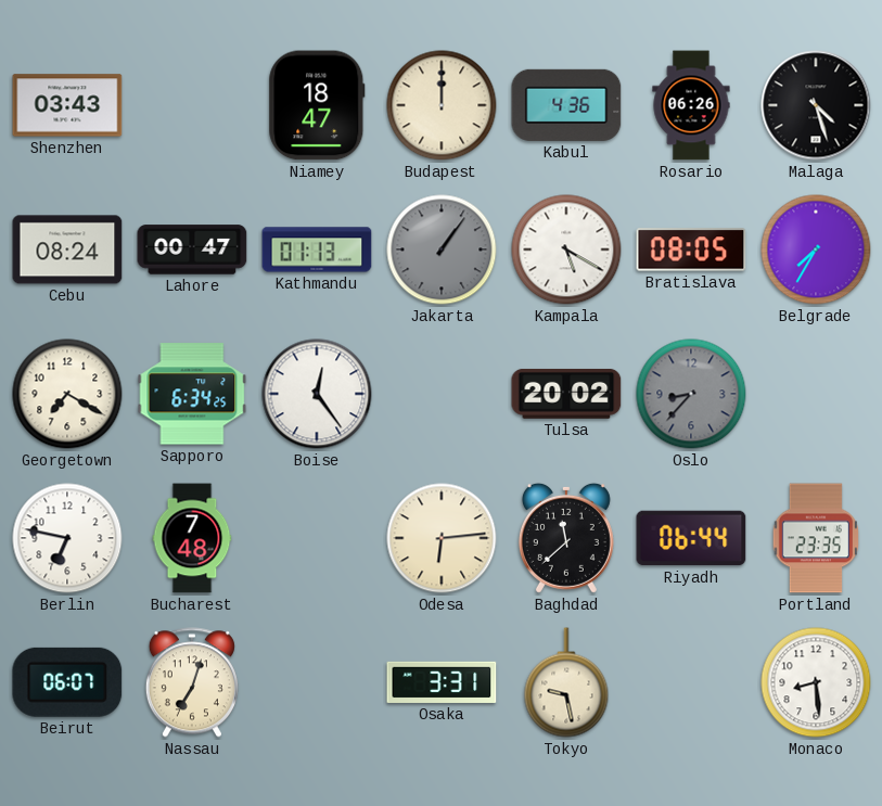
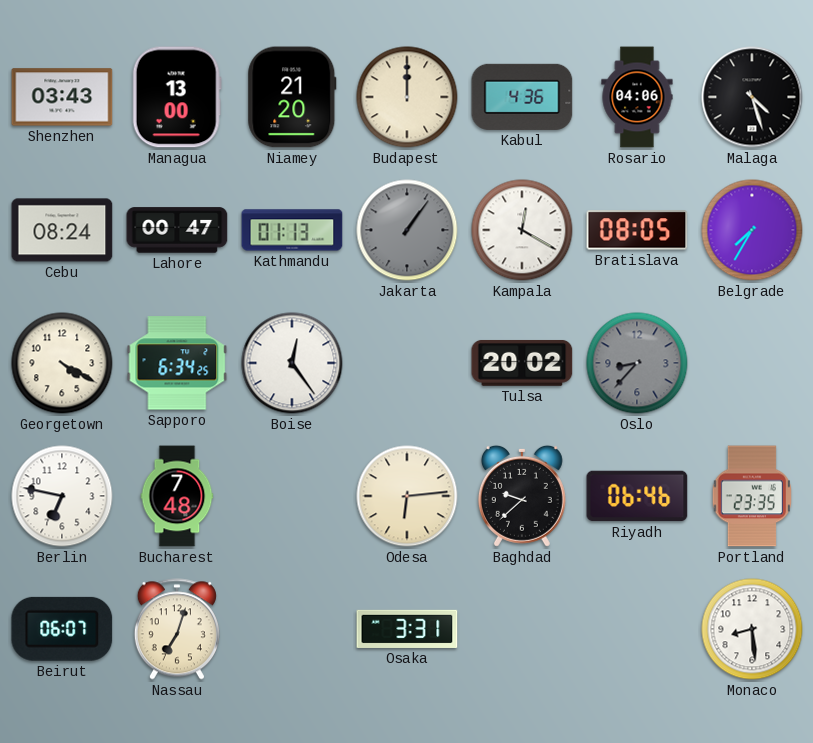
Managua: none -> 13:00 (177, 97)
Niamey: 18:47 -> 21:20 (292, 97)
Rosario: 06:26 -> 04:06 (637, 97)
Kampala: 5:20 -> 12:20 (522, 230)
Georgetown: 7:20 -> 4:20 (62, 363)
Baghdad: 11:38 -> 9:38 (522, 496)
Riyadh: 06:44 -> 06:46 (637, 496)
Tokyo: 9:28 -> none (566, 682)
